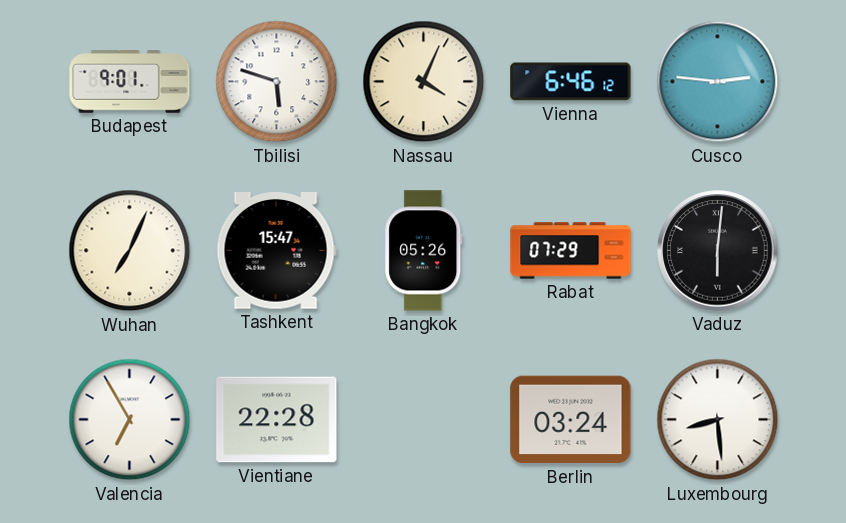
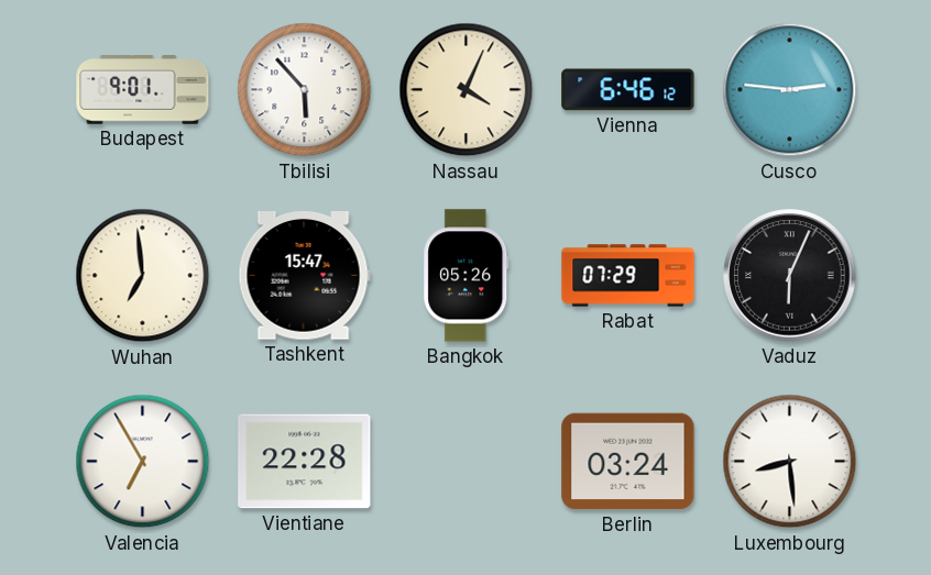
Tbilisi: 5:48 -> 5:53 (305, 90)
Wuhan: 7:04 -> 6:59 (143, 276)
Vaduz: 6:01 -> 6:04 (790, 276)
